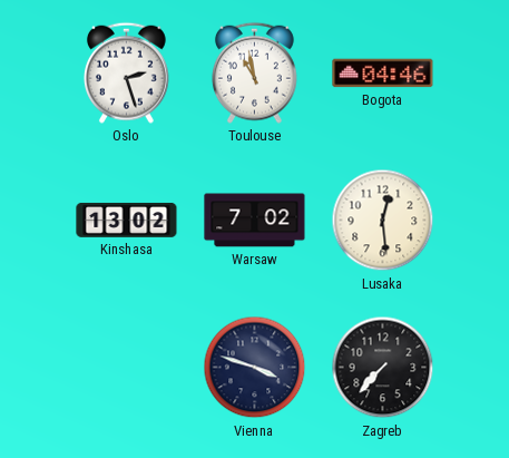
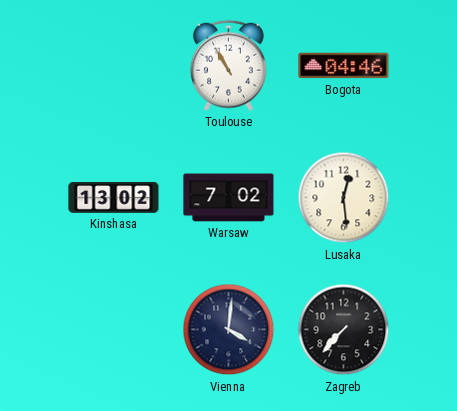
Oslo: 2:27 -> none (126, 72)
Toulouse: 10:58 -> 10:55 (228, 65)
Vienna: 3:48 -> 4:01 (229, 330)
